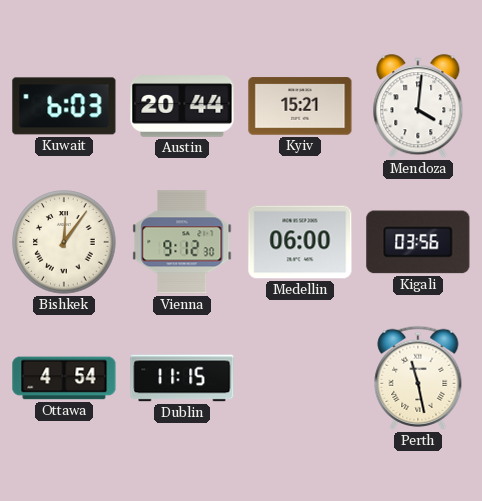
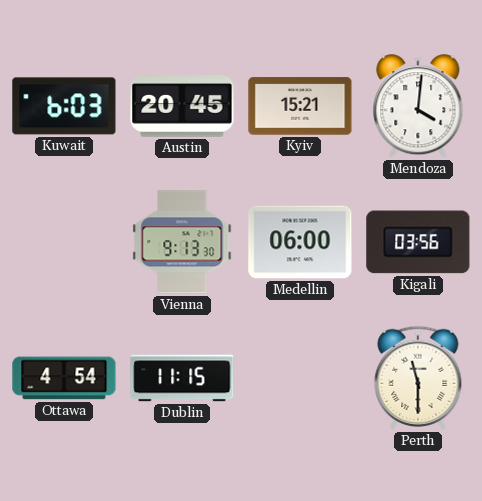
Austin: 20:44 -> 20:45 (182, 106)
Bishkek: 12:06 -> none (64, 242)
Vienna: 9:12 -> 9:13 (182, 242)
Perth: 11:28 -> 11:30 (418, 378)
